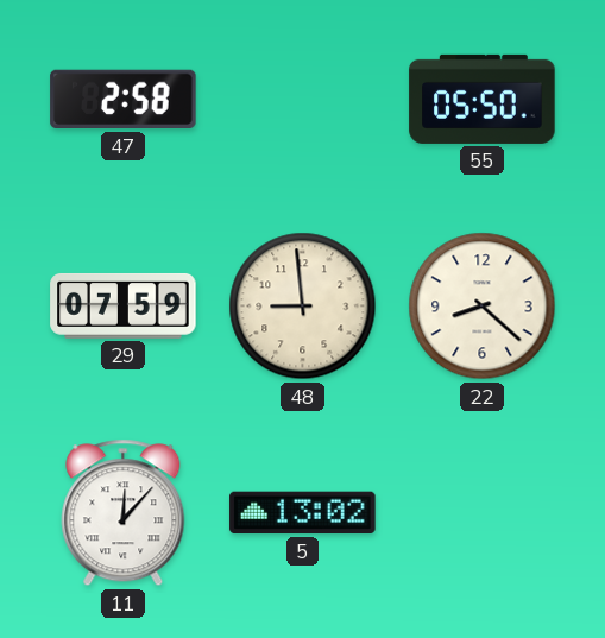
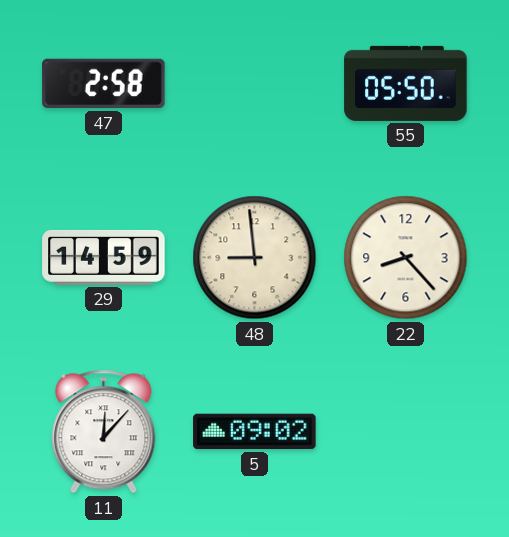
29: 07:59 -> 14:59 (104, 257)
22: 8:22 -> 8:23 (406, 258)
5: 13:02 -> 09:02 (255, 432)
